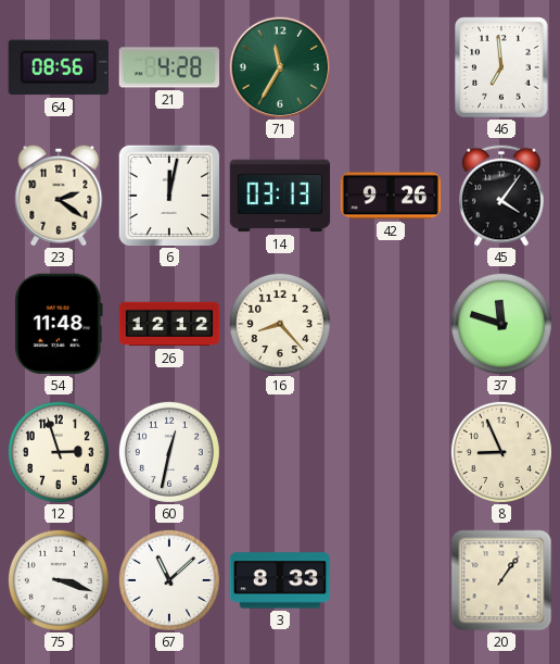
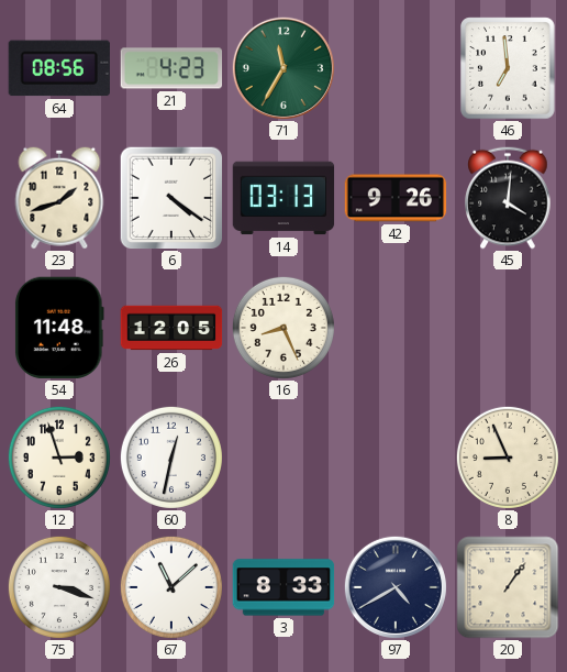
21: 4:28 -> 4:23 (171, 68)
23: 2:21 -> 1:42 (59, 198)
6: 12:02 -> 4:21 (171, 198)
45: 4:06 -> 4:01 (508, 198)
26: 12:12 -> 12:05 (171, 328)
16: 8:23 -> 8:26 (283, 328)
37: 11:48 -> none (501, 324)
97: none -> 4:40 (396, 587)
